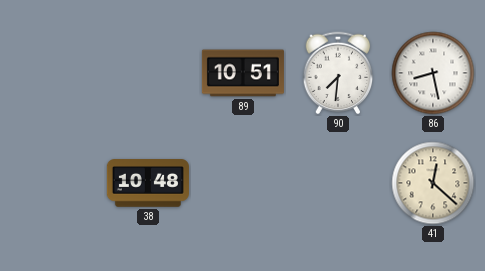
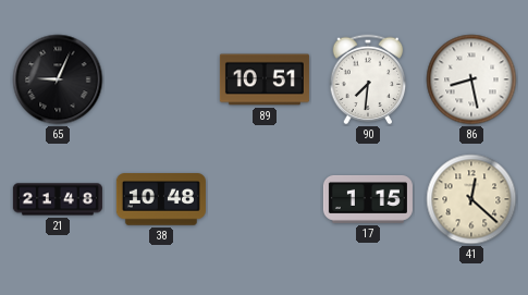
65: none -> 9:04 (58, 79)
21: none -> 21:48 (58, 199)
17: none -> 1:15 (368, 199)
